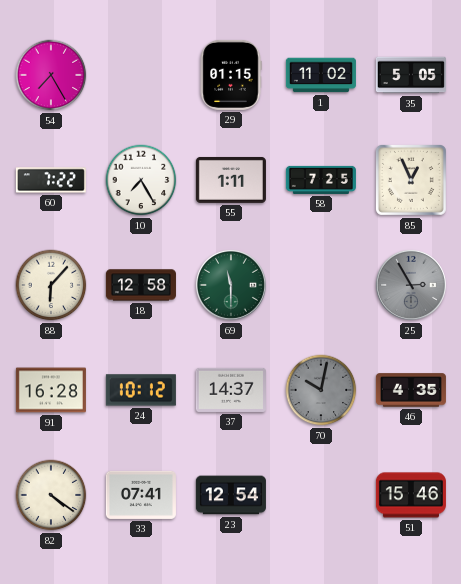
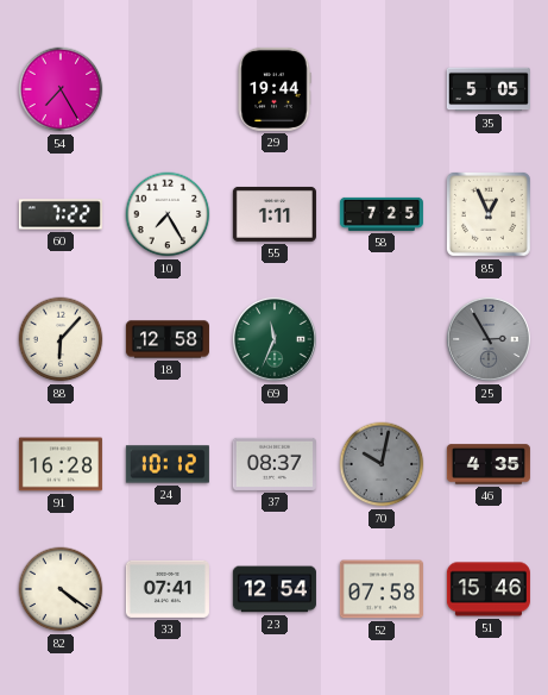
29: 01:15 -> 19:44 (275, 89)
1: 11:02 -> none (321, 75)
69: 11:30 -> 11:34 (275, 339)
37: 14:37 -> 08:37 (275, 464)
52: none -> 07:58 (382, 589)
